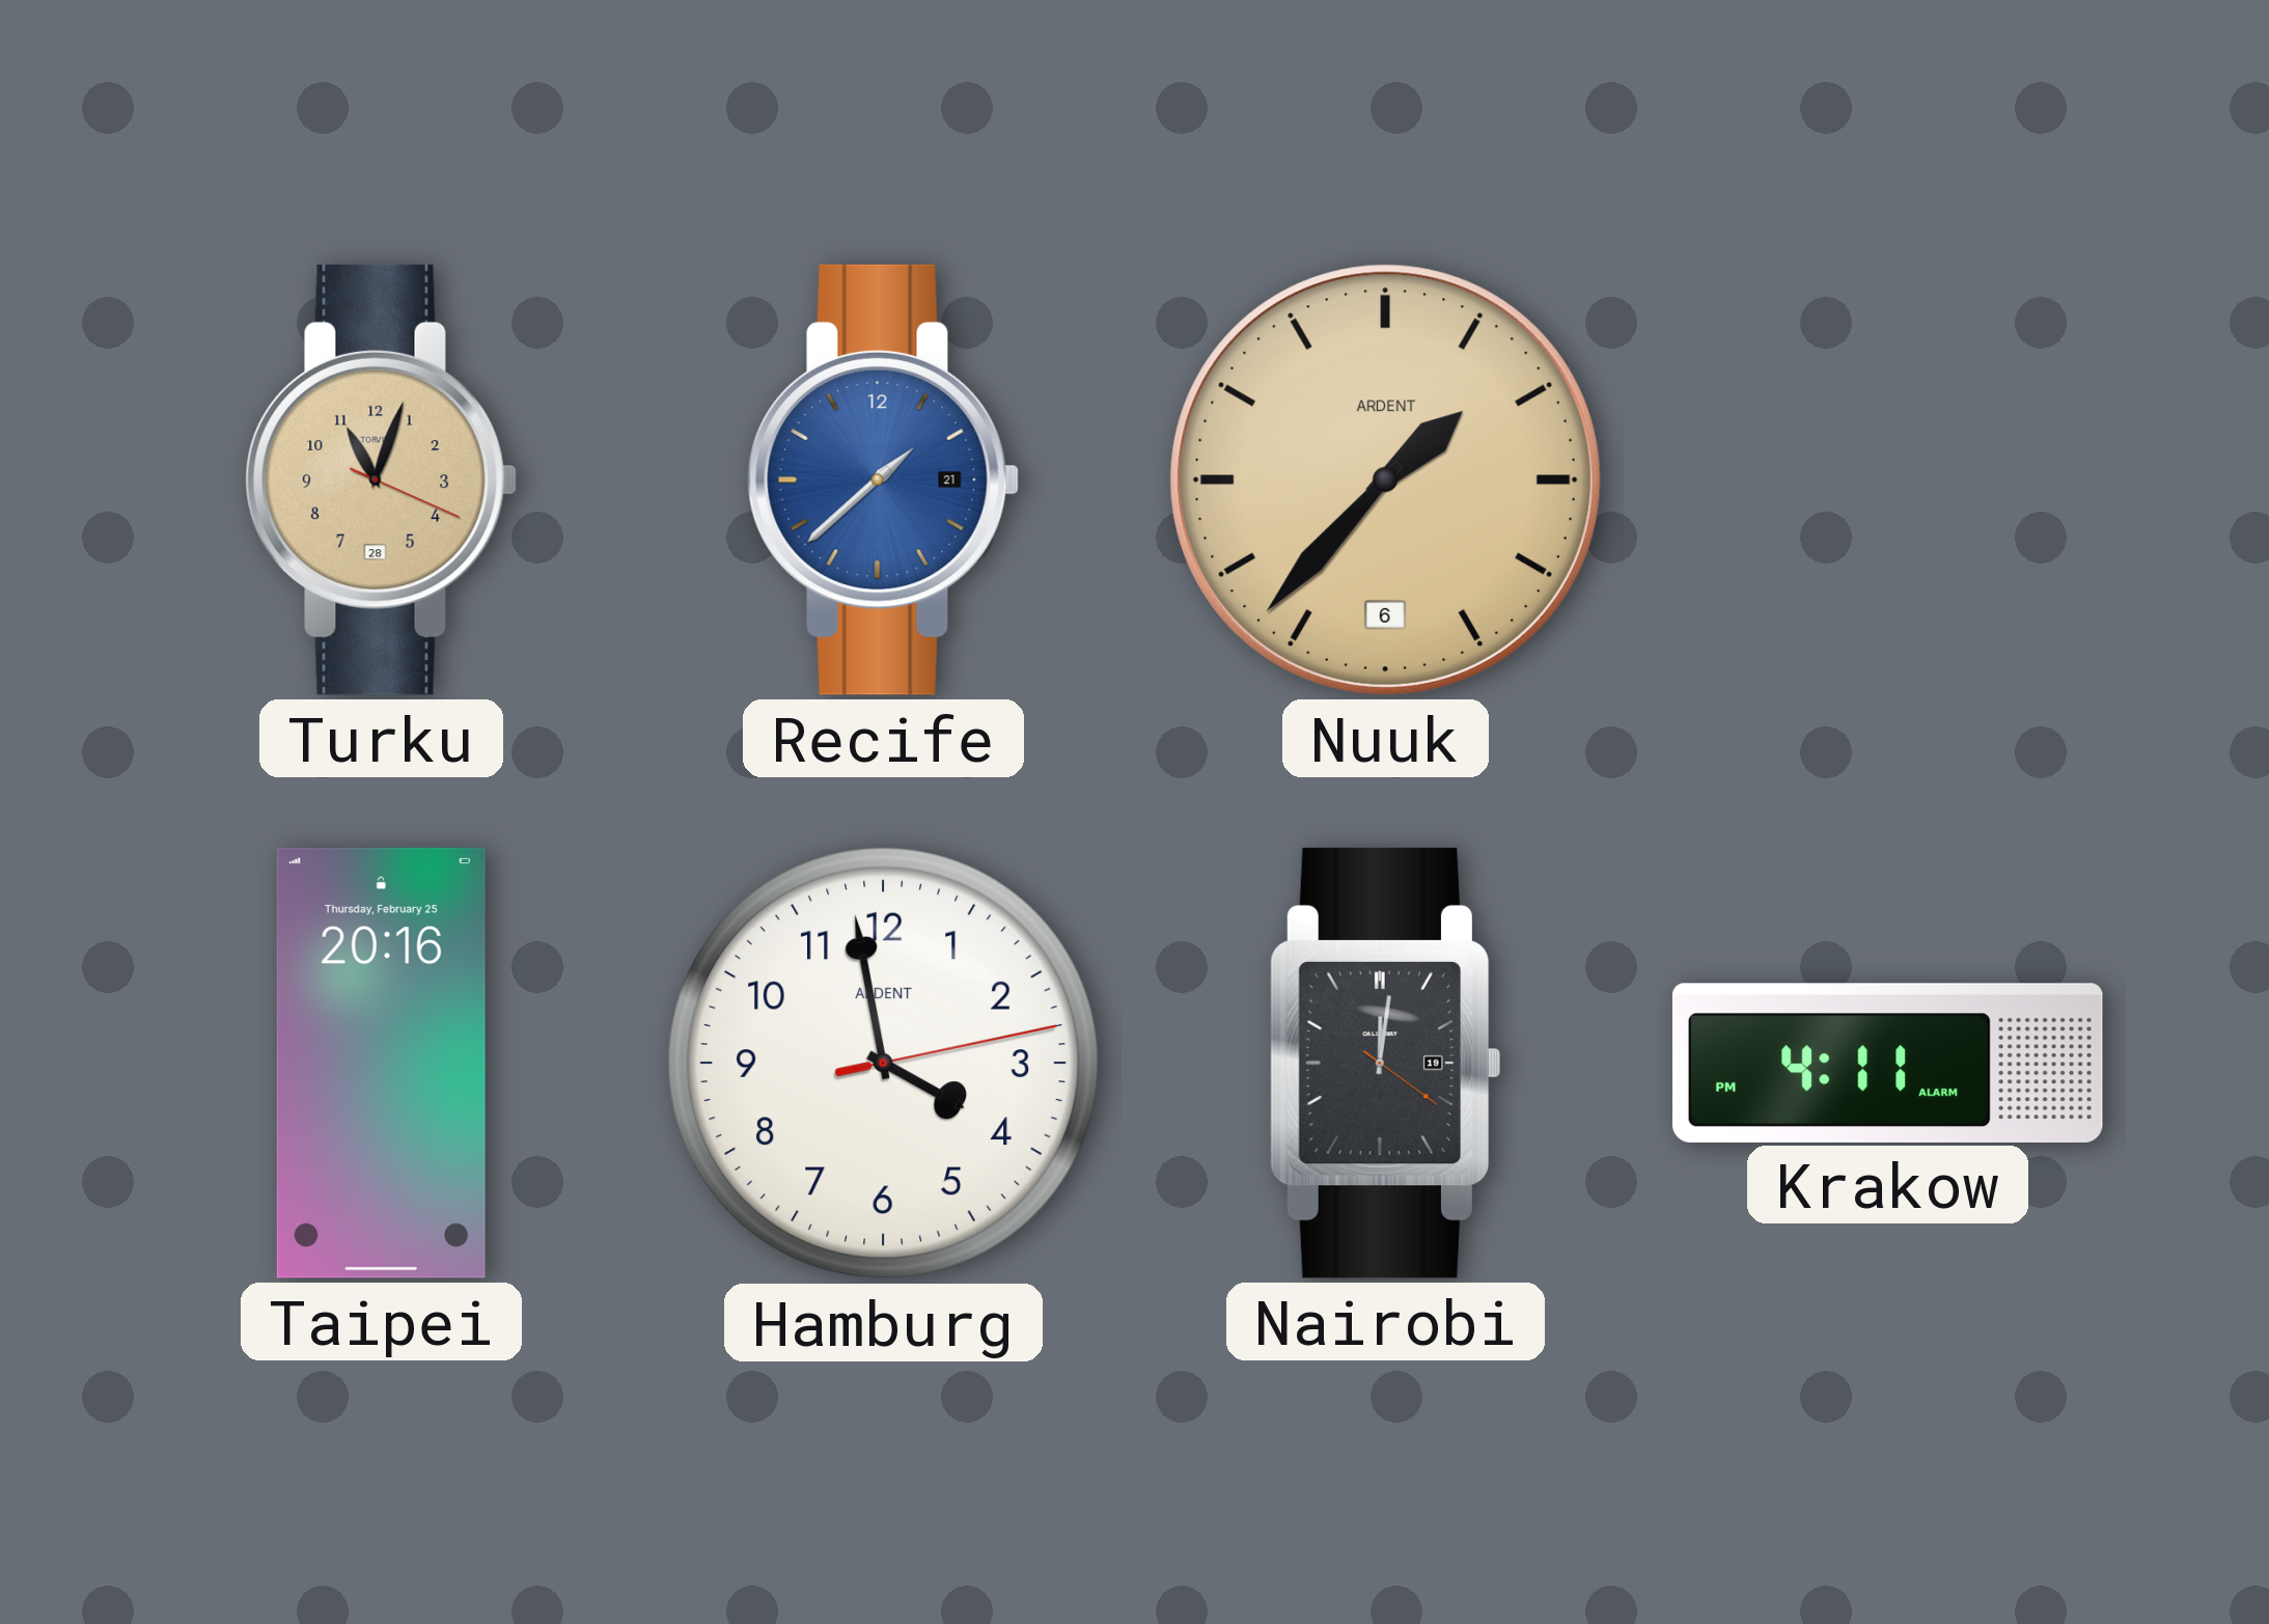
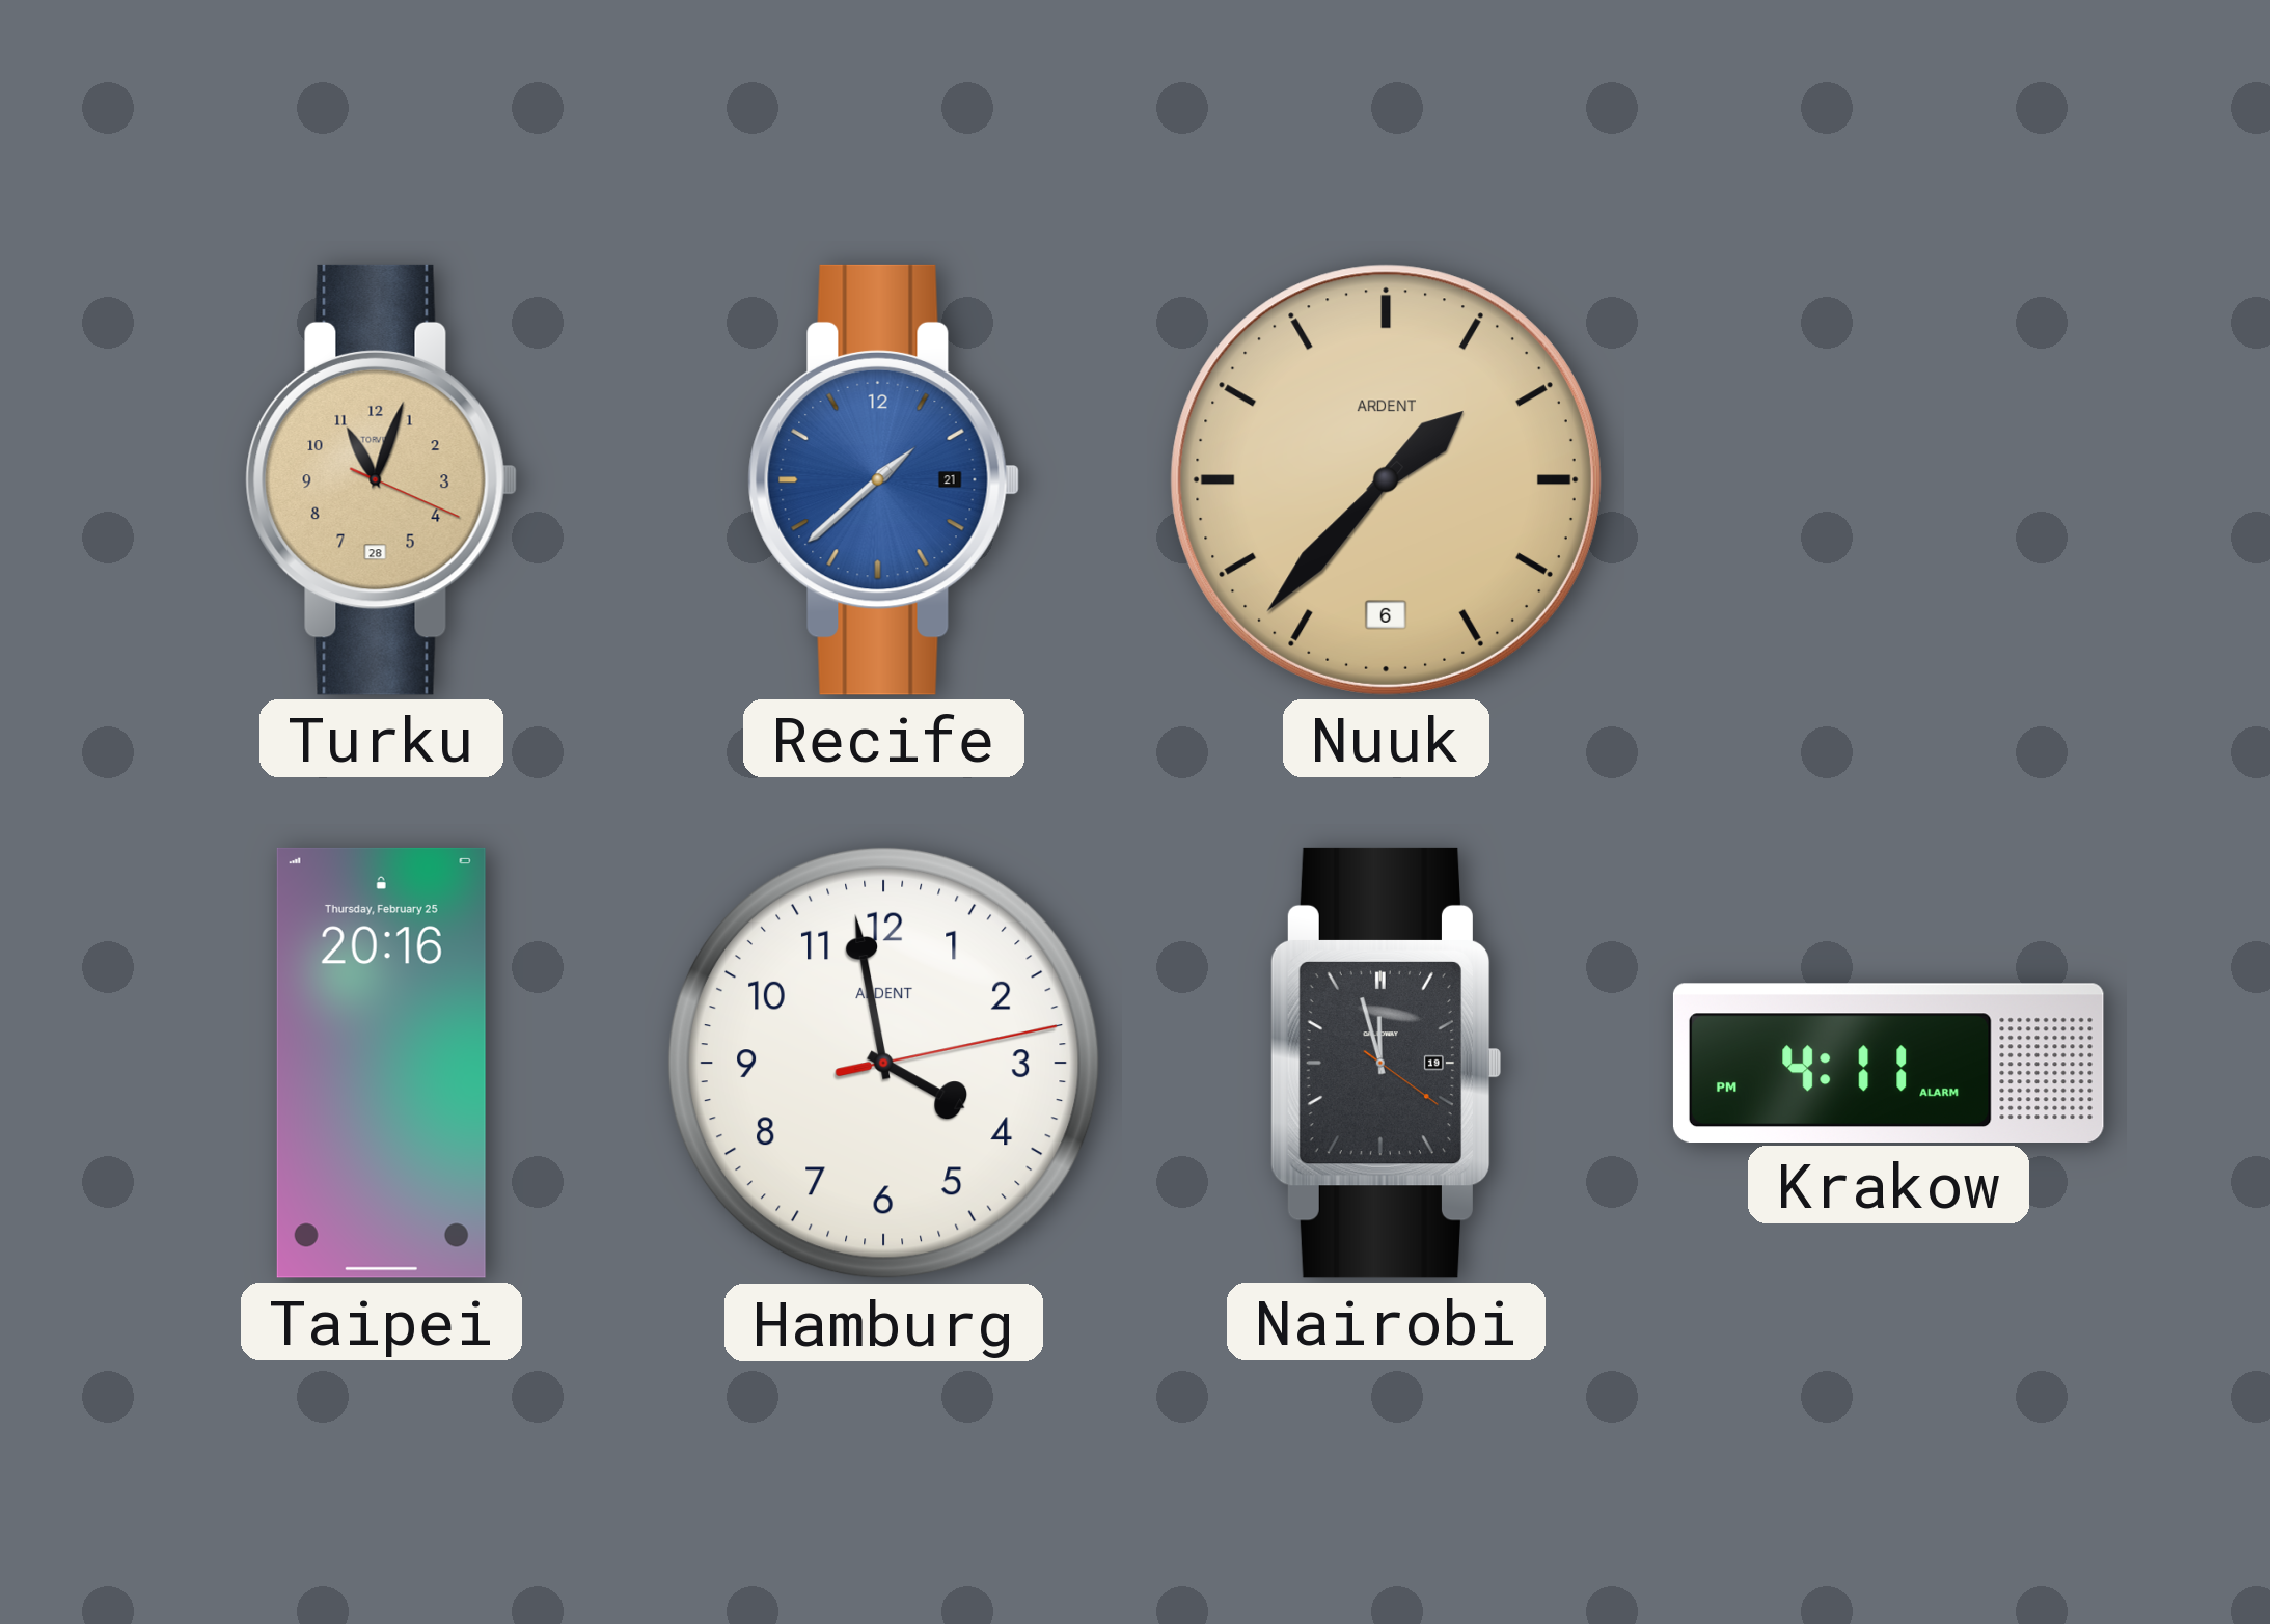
Nairobi: 12:01 -> 11:57 (1386, 1063)
